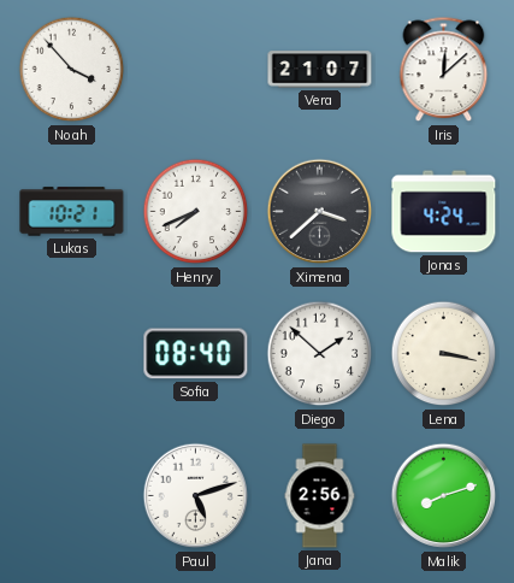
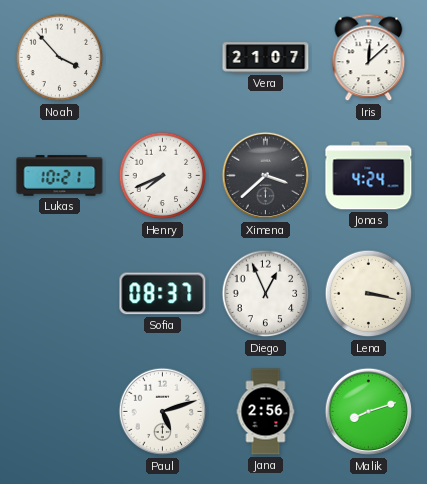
Sofia: 08:40 -> 08:37 (163, 294)
Diego: 1:52 -> 12:56 (266, 294)
